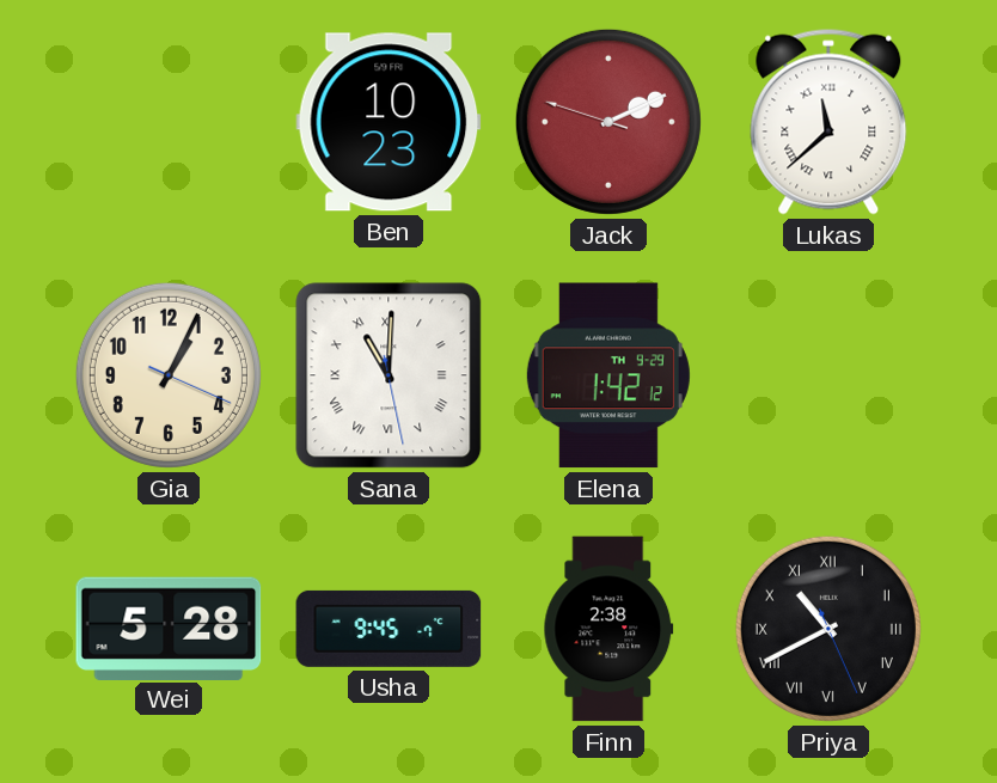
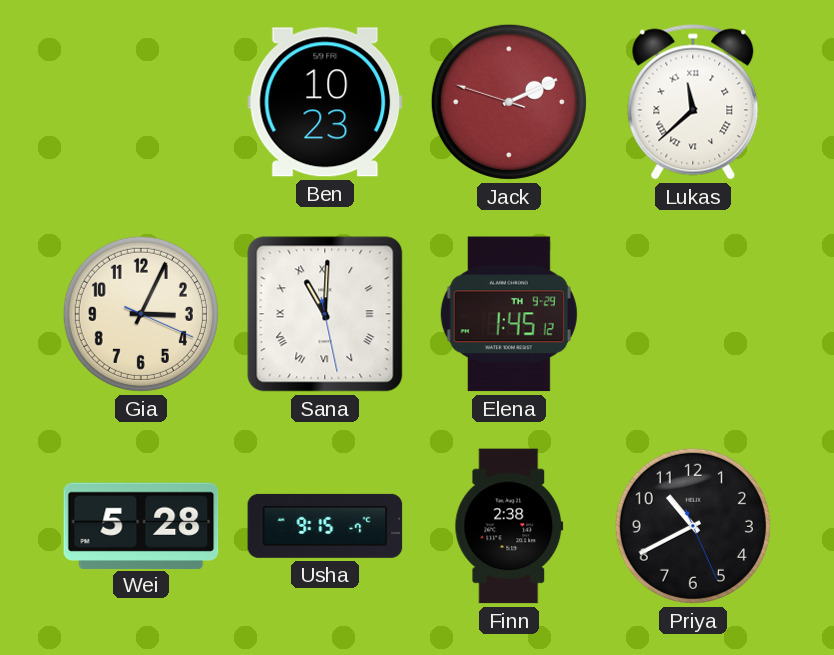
Gia: 1:04 -> 3:04 (141, 314)
Elena: 1:42 -> 1:45 (509, 314)
Usha: 9:45 -> 9:15 (325, 526)
Priya numerals: Roman -> Arabic (693, 526)
